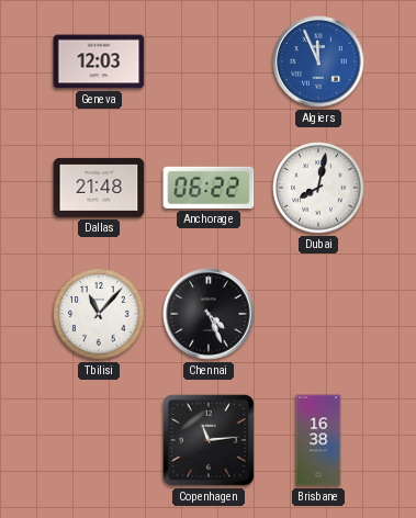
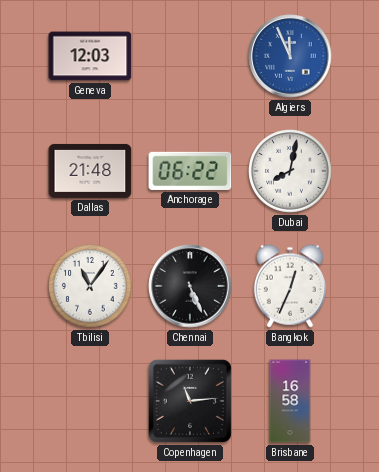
Tbilisi: 11:07 -> 11:06 (91, 287)
Chennai: 4:26 -> 5:26 (190, 286)
Bangkok: none -> 12:34 (290, 286)
Brisbane: 16:38 -> 16:58 (290, 401)
